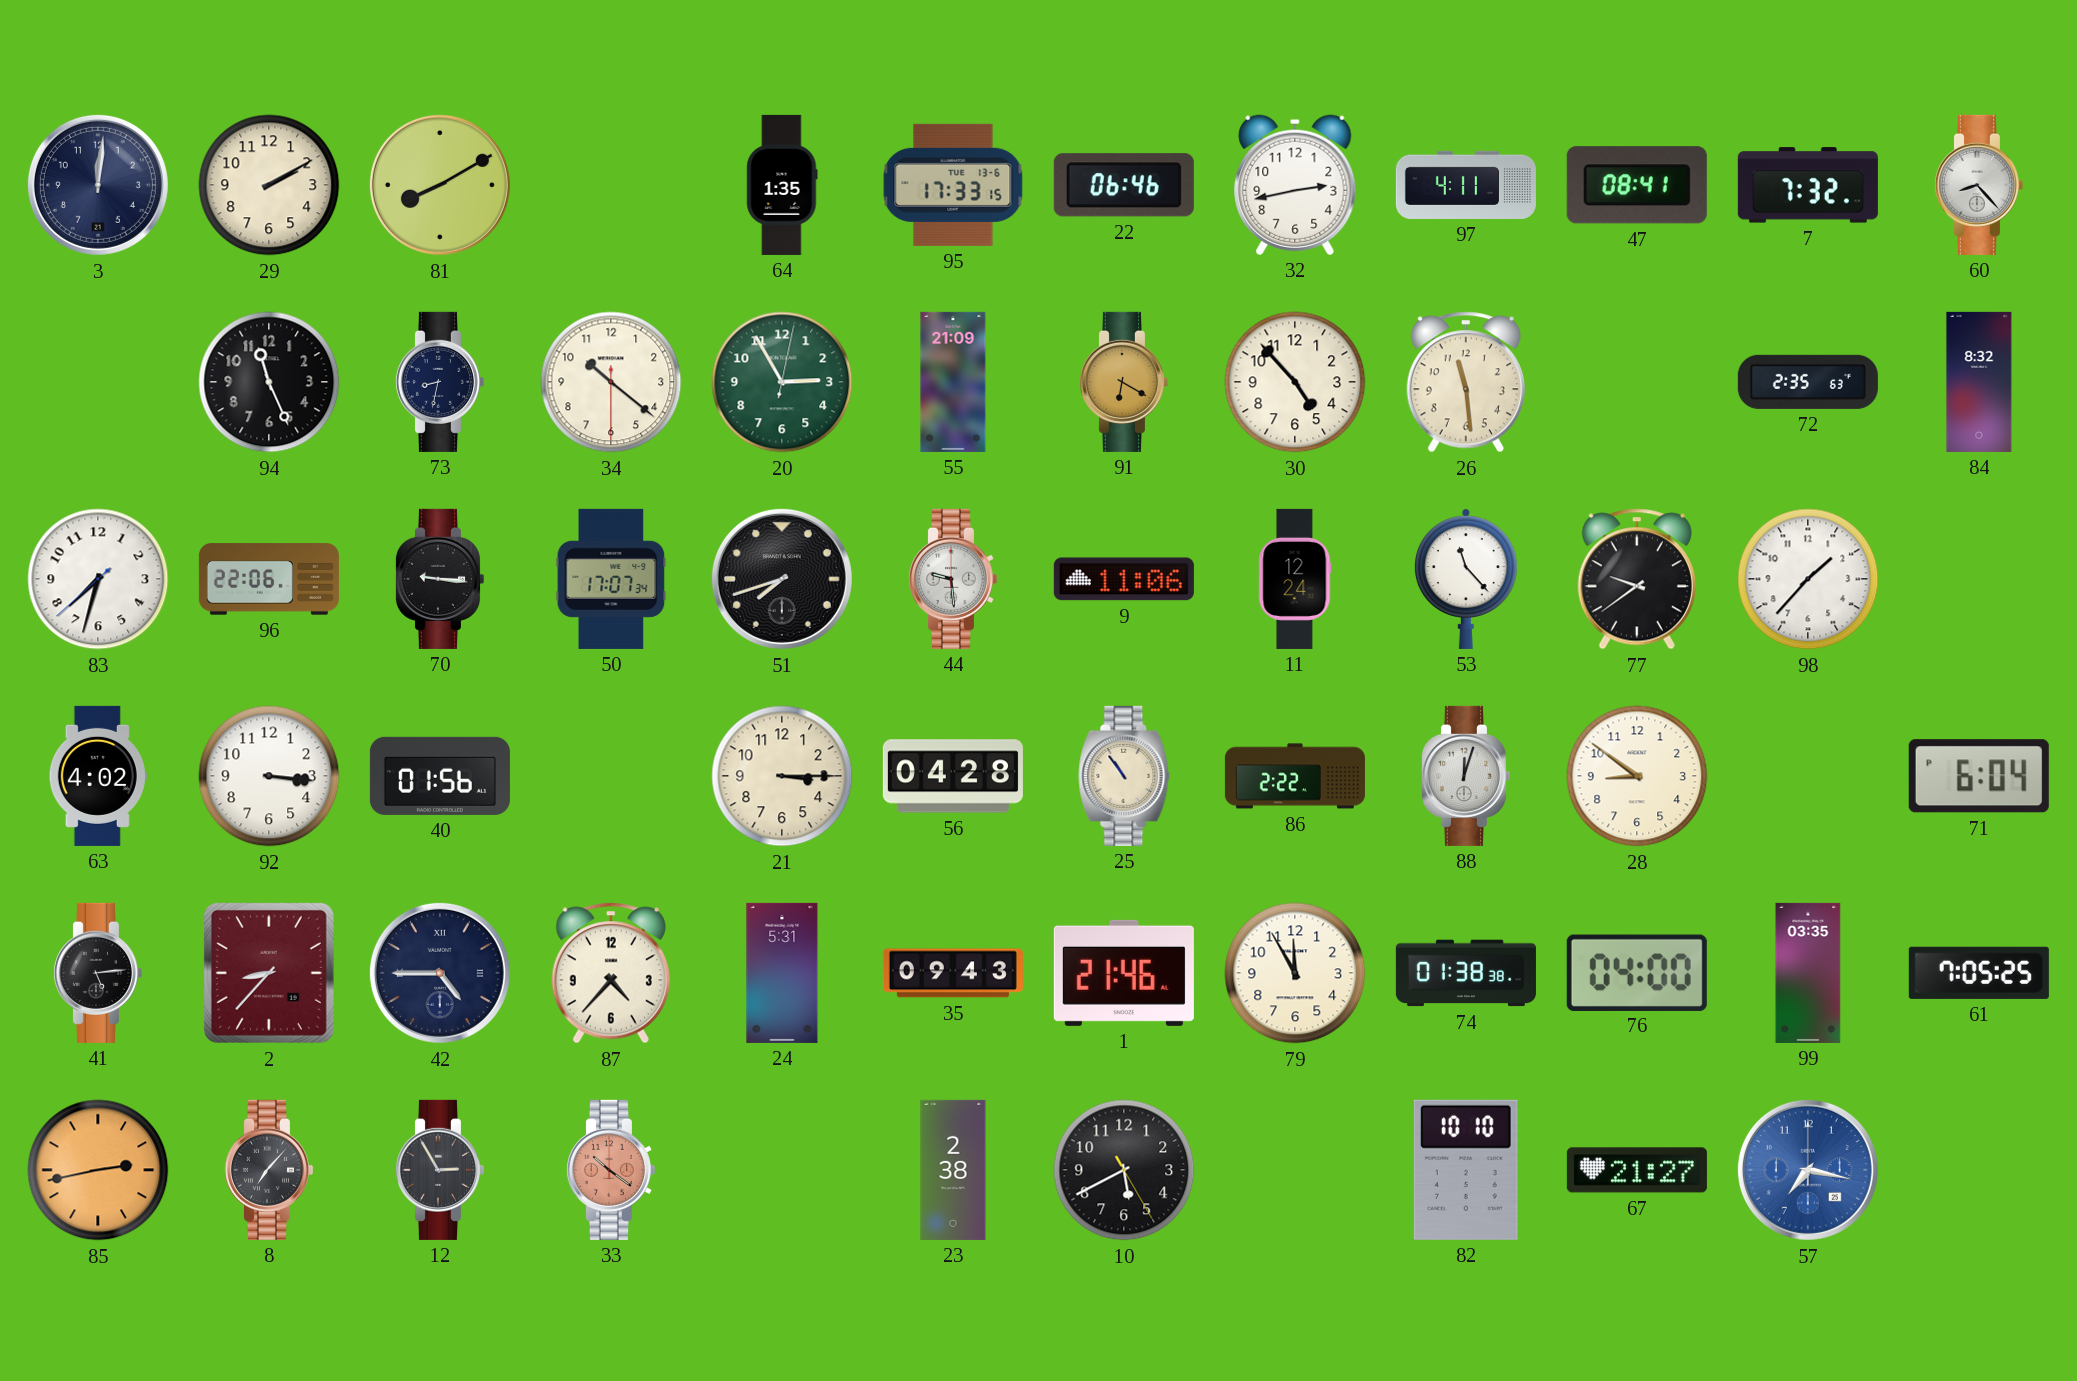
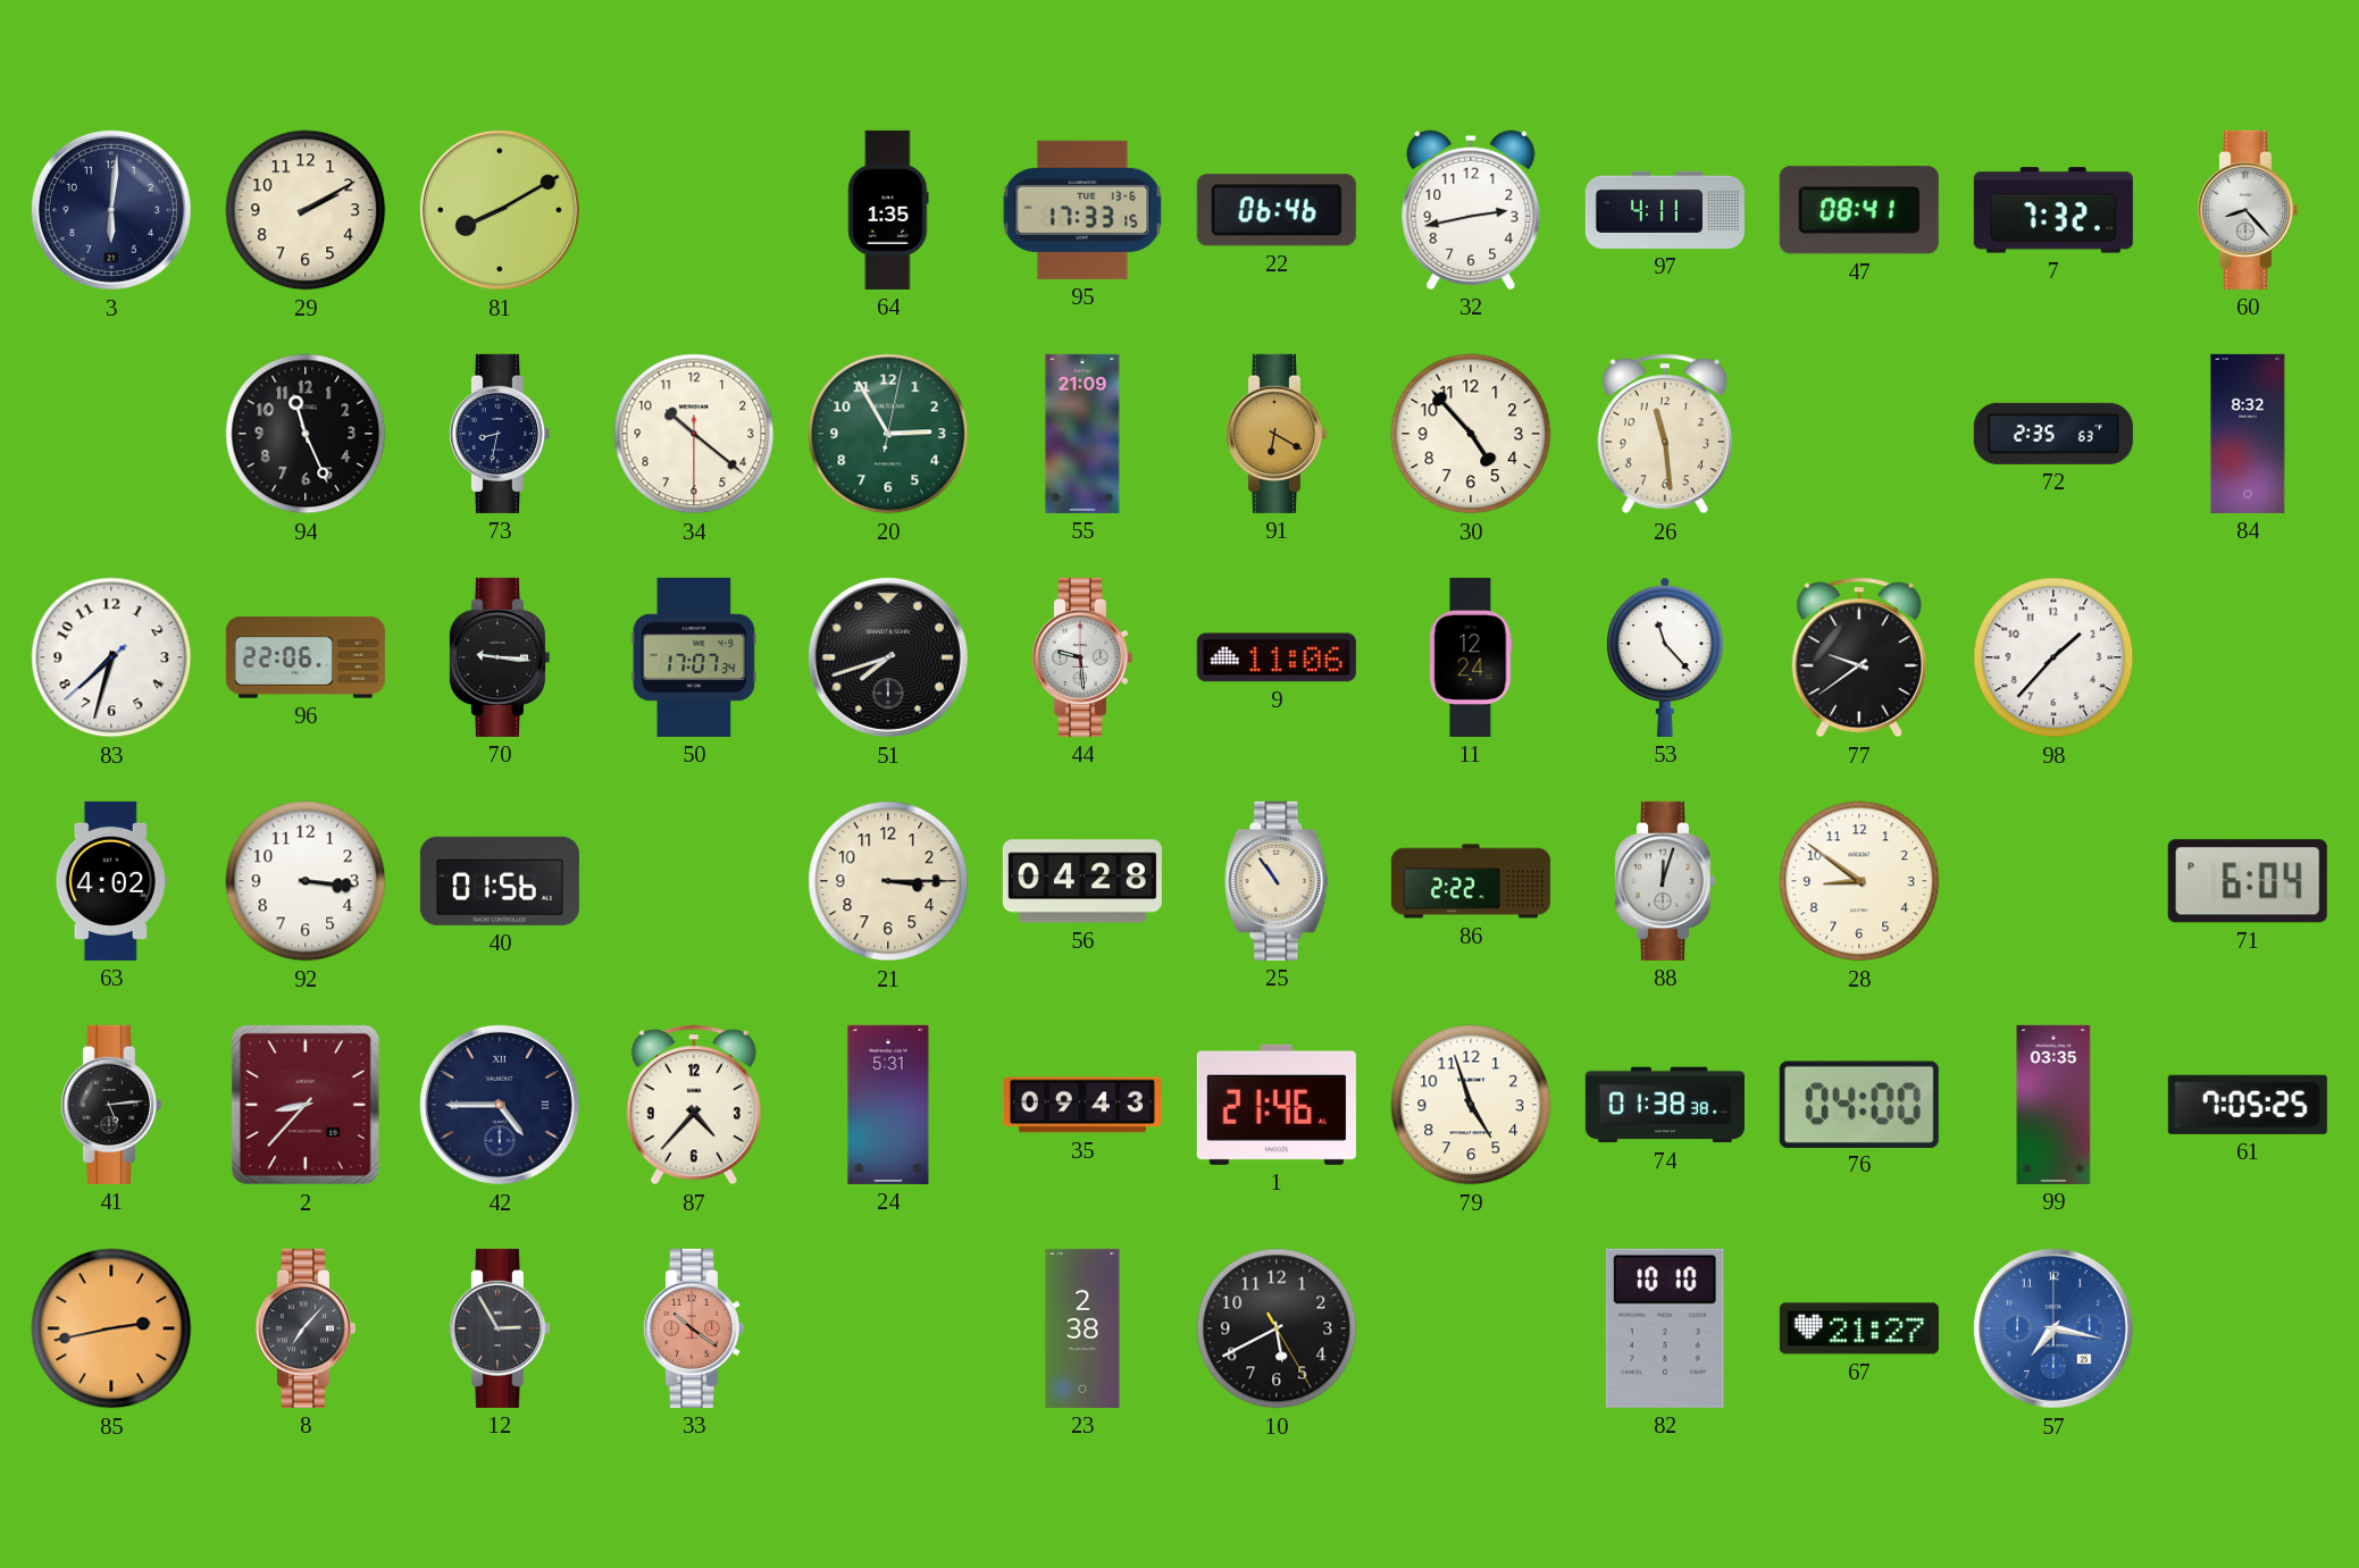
3: 12:01 -> 6:01 (111, 210)
79: 11:55 -> 4:57 (1471, 1105)
